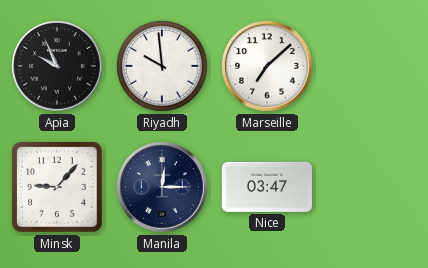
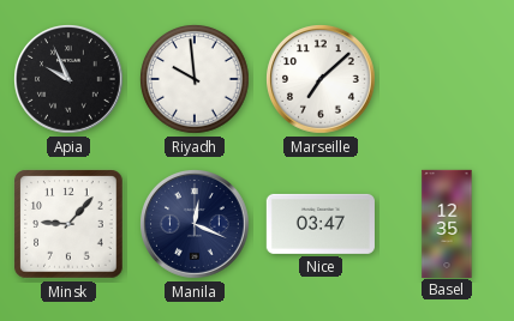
Manila: 12:15 -> 12:19 (196, 225)
Basel: none -> 12:35 (447, 223)
